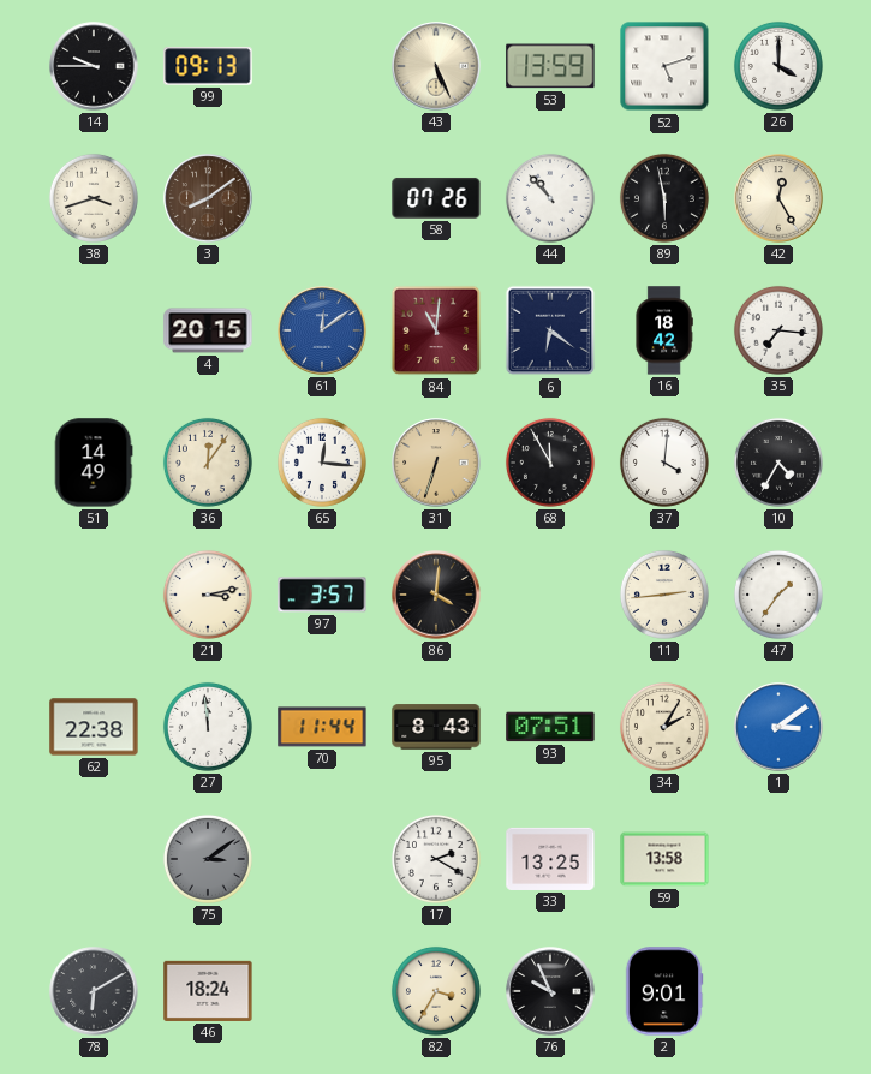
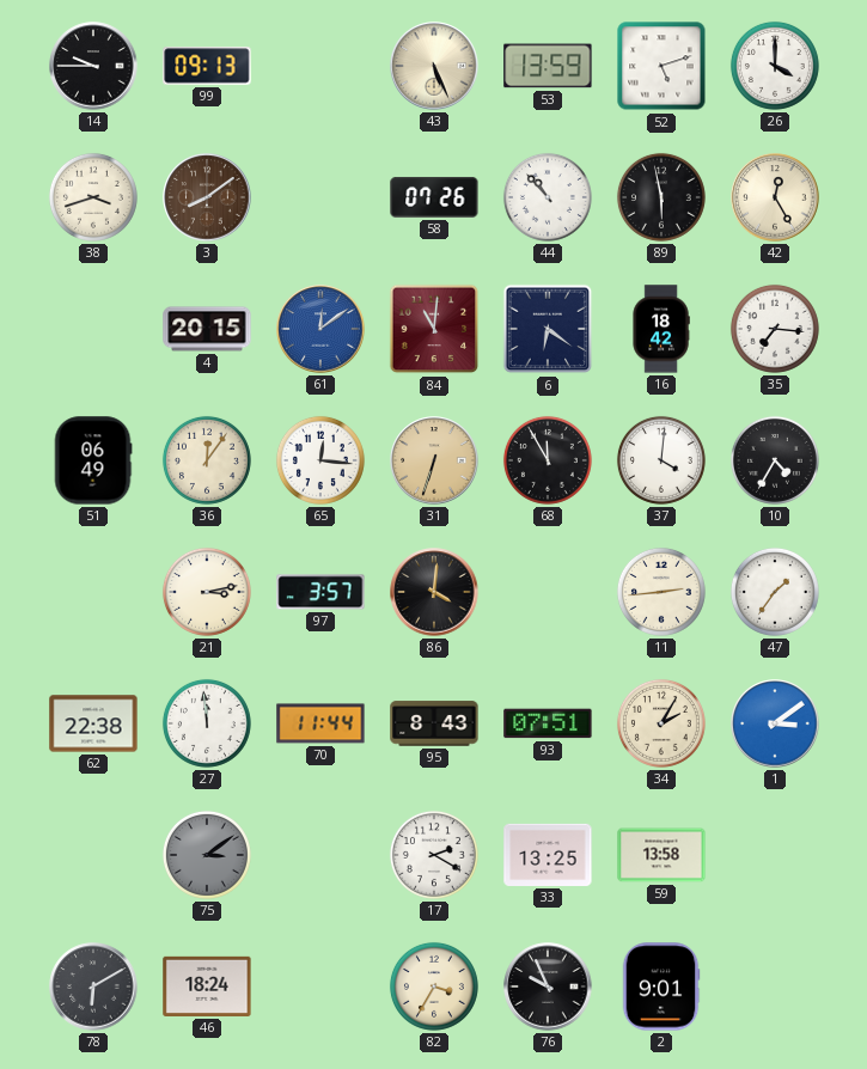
51: 14:49 -> 06:49 (93, 460)
